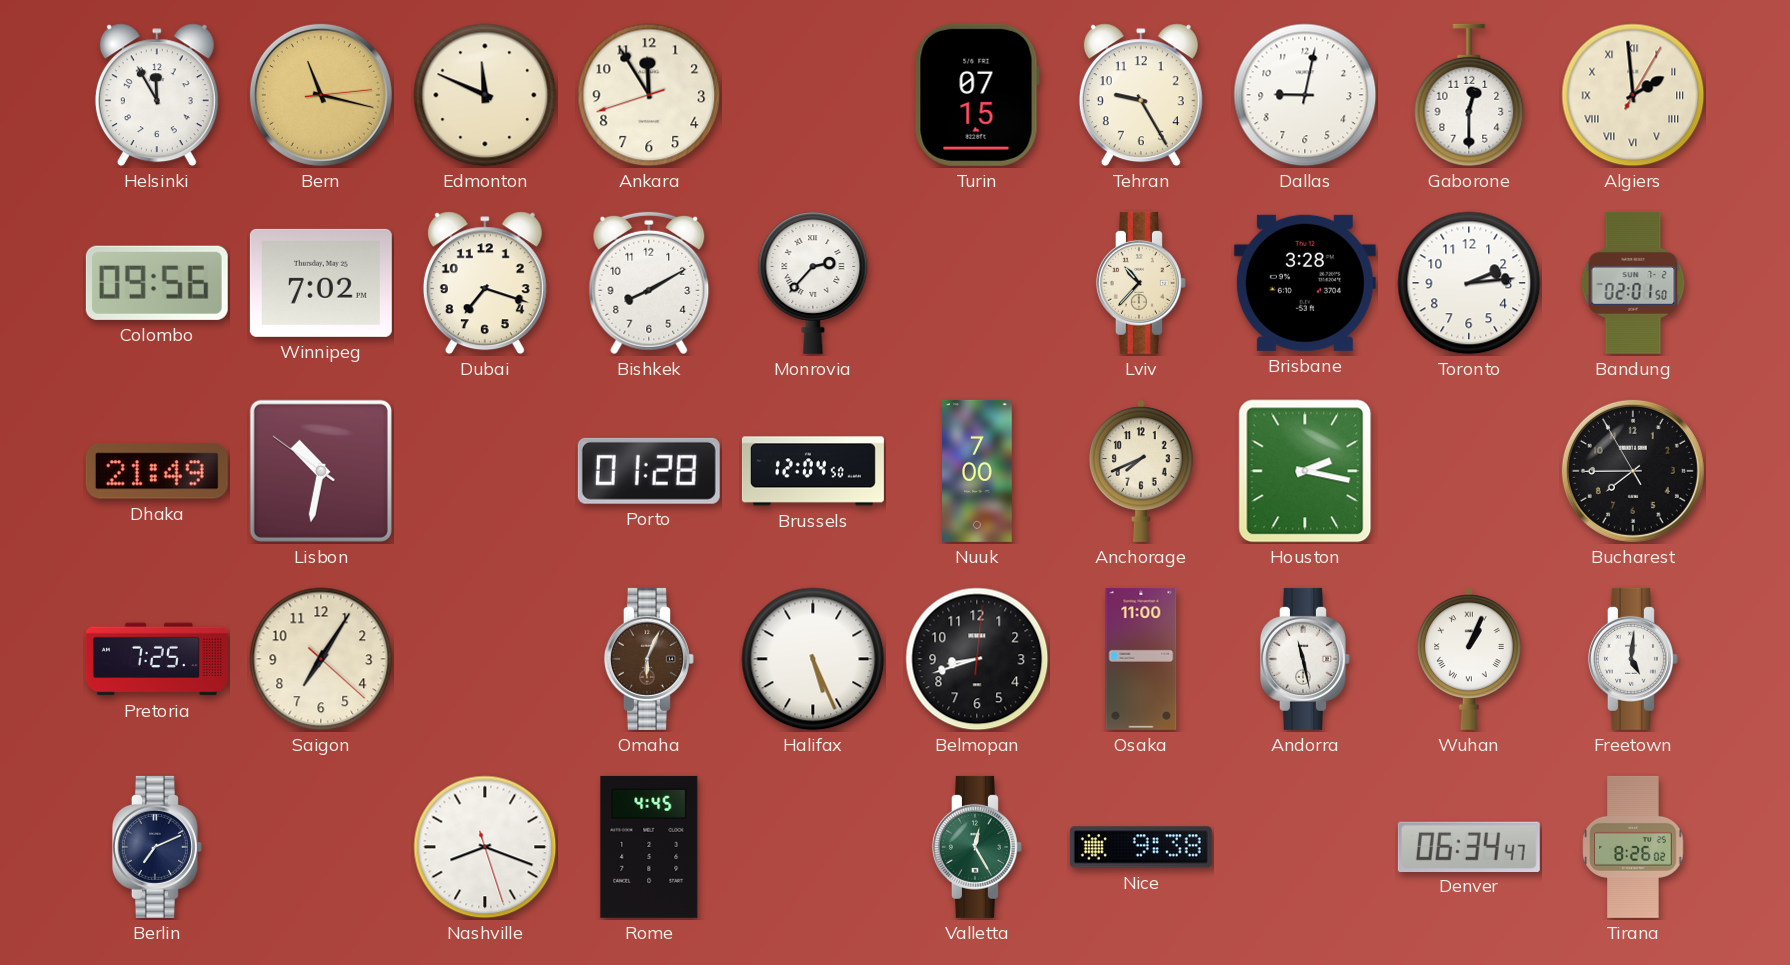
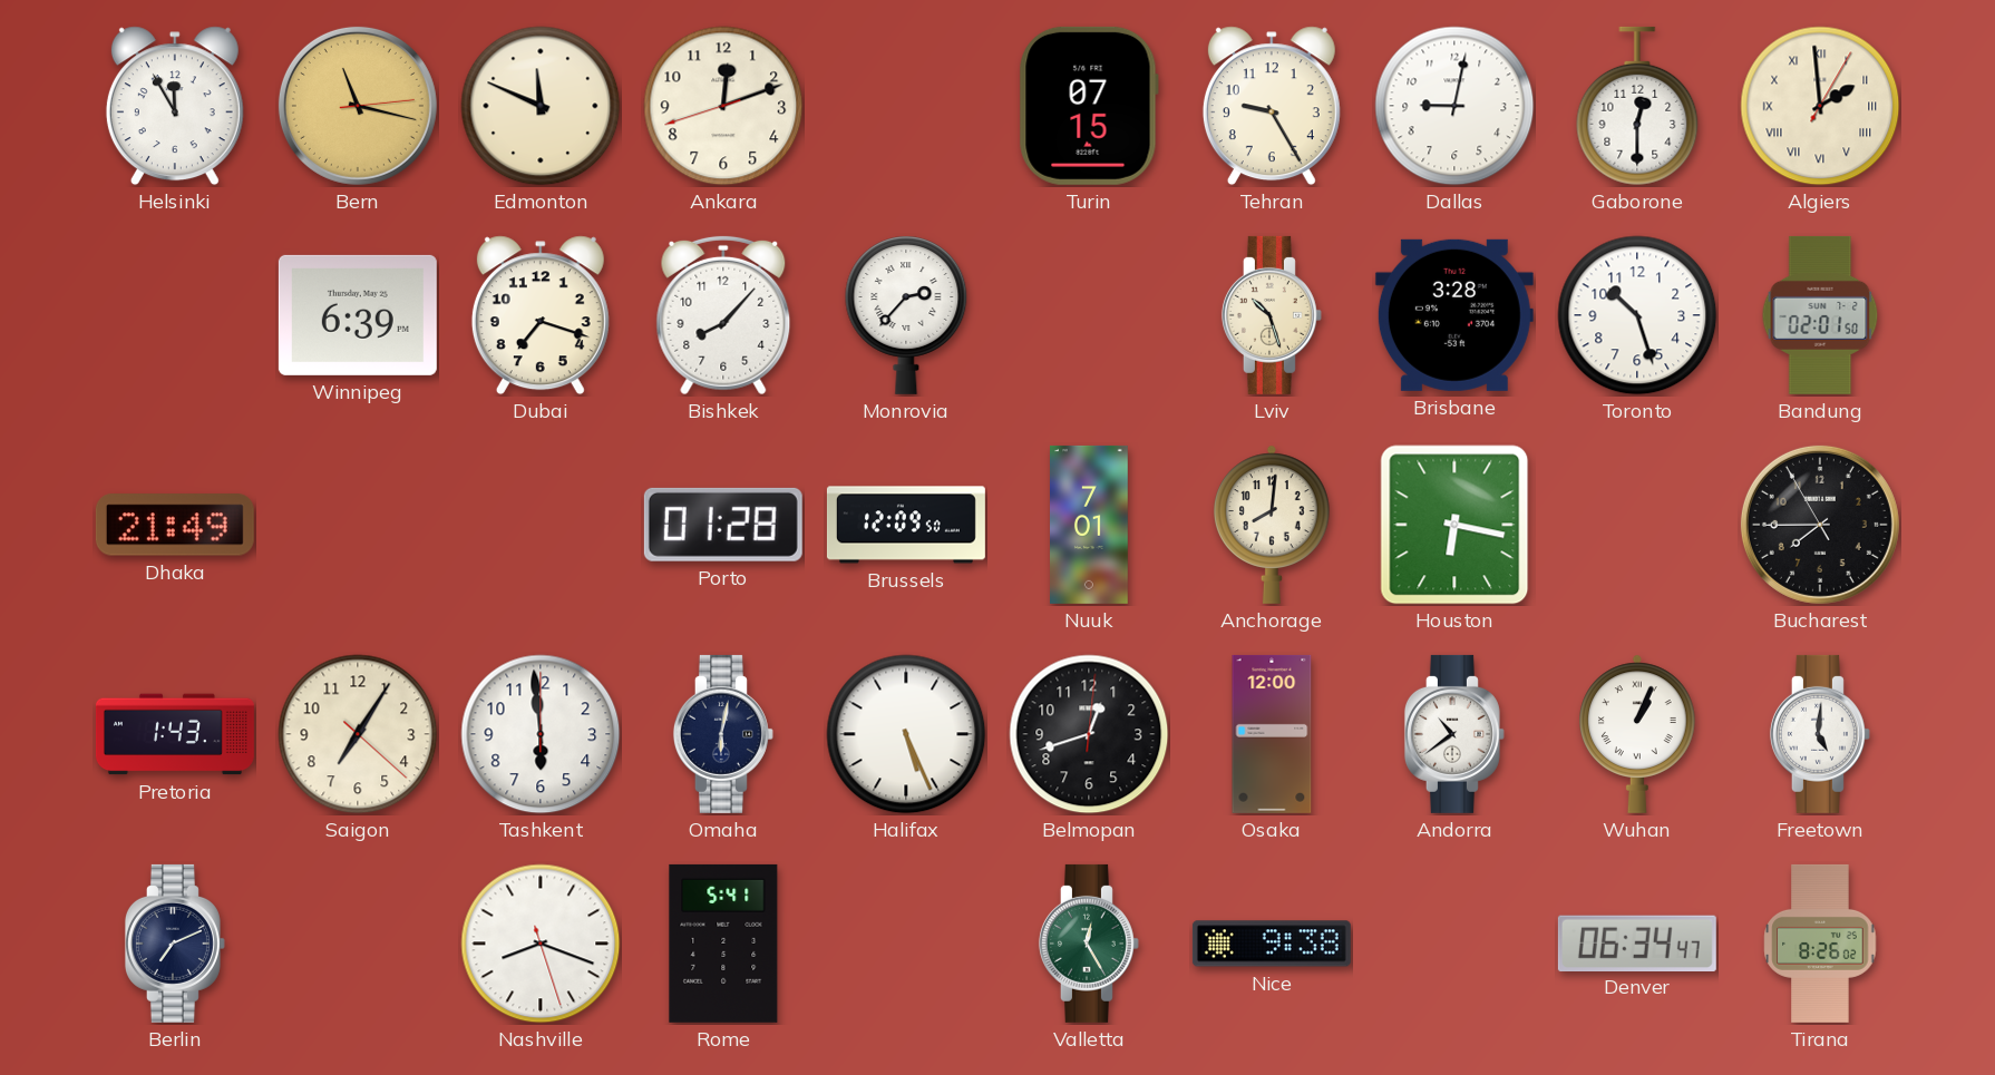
Ankara: 11:54 -> 12:11 (723, 106)
Colombo: 09:56 -> none (157, 283)
Winnipeg: 7:02 -> 6:39 (358, 315)
Bishkek: 8:10 -> 8:07 (723, 315)
Lviv: 10:37 -> 10:27 (1272, 315)
Toronto: 2:14 -> 10:27 (1637, 315)
Lisbon: 10:31 -> none (321, 471)
Brussels: 12:04 -> 12:09 (906, 525)
Nuuk: 7:00 -> 7:01 (1090, 525)
Anchorage: 7:41 -> 8:01 (1272, 525)
Houston: 2:17 -> 6:17 (1454, 525)
Pretoria: 7:25 -> 1:43 (175, 734)
Tashkent: none -> 5:59 (541, 734)
Omaha: 6:04 -> 6:02 (723, 734)
Omaha dial: brown -> navy (723, 734)
Belmopan: 8:42 -> 12:42 (1089, 734)
Osaka: 11:00 -> 12:00 (1272, 734)
Andorra: 11:28 -> 10:39 (1454, 734)
Rome: 4:45 -> 5:41 (723, 944)
